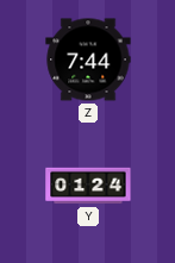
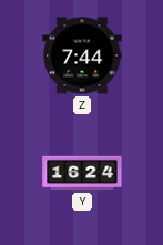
Y: 01:24 -> 16:24 (82, 173)
